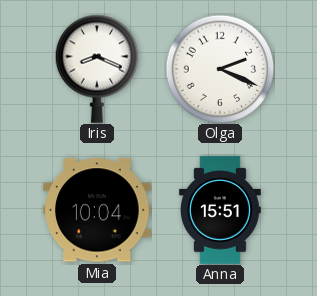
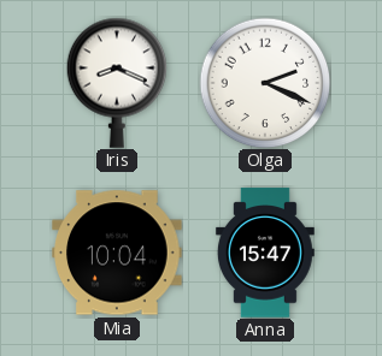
Anna: 15:51 -> 15:47 (265, 253)
